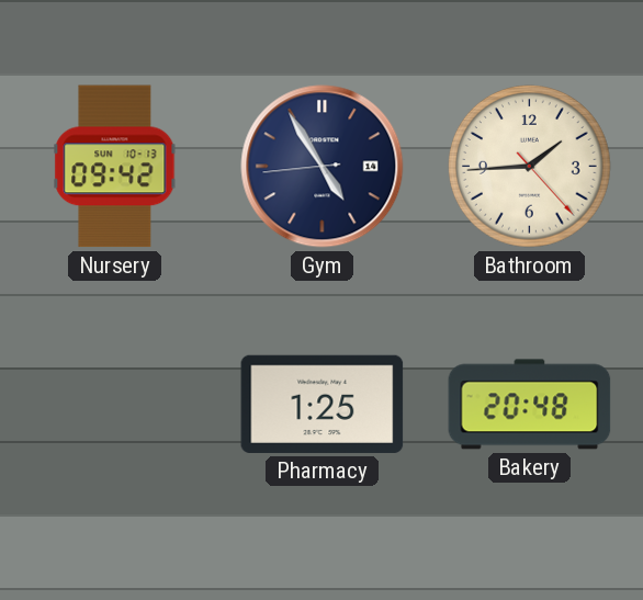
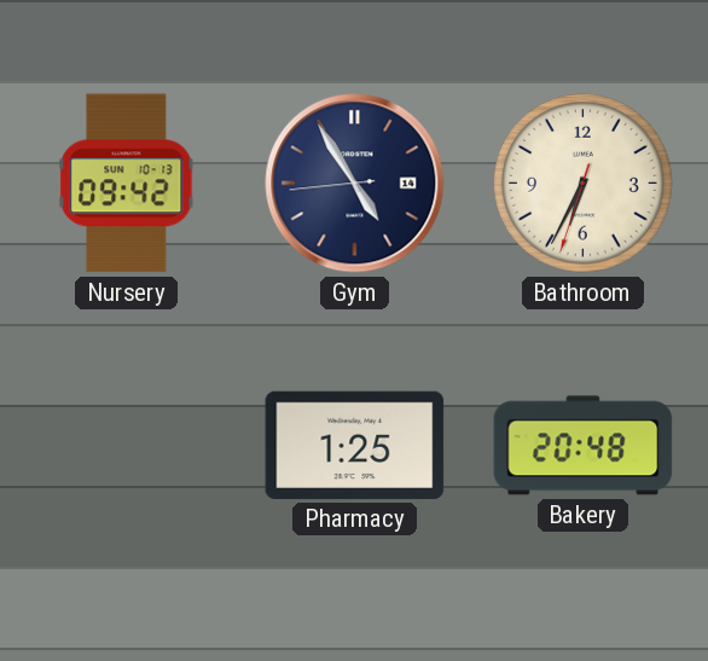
Bathroom: 1:44 -> 6:34 (584, 184)
